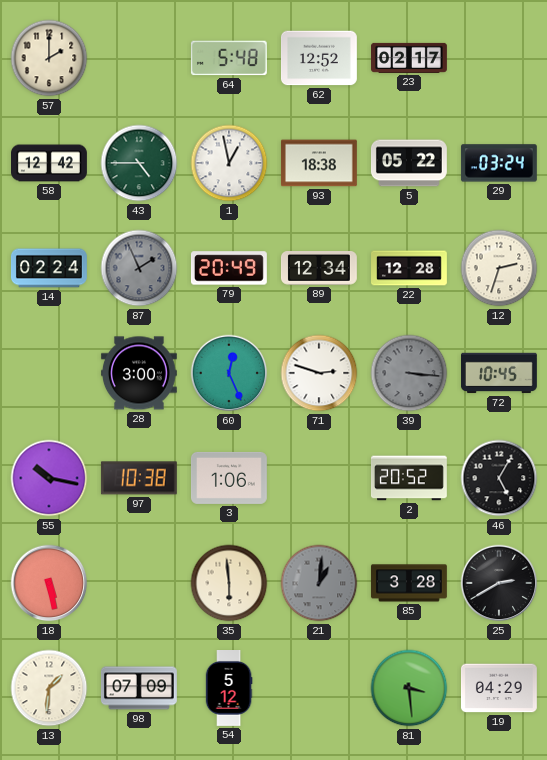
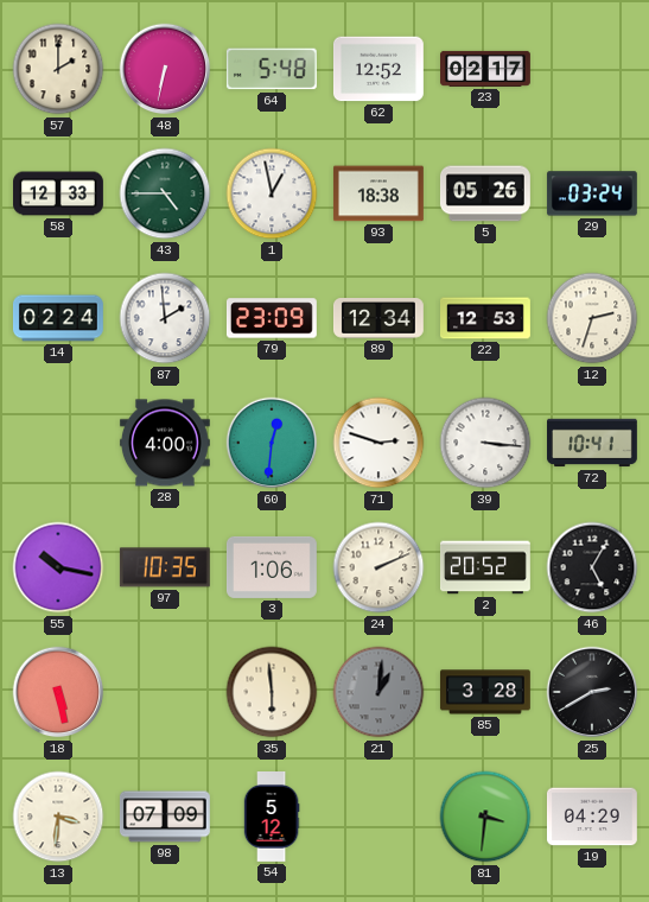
48: none -> 6:32 (165, 69)
58: 12:42 -> 12:33 (59, 193)
5: 05:22 -> 05:26 (485, 193)
87: 1:56 -> 1:59 (165, 318)
87 dial: grey -> white (165, 318)
79: 20:49 -> 23:09 (272, 318)
22: 12:28 -> 12:53 (486, 318)
28: 3:00 -> 4:00 (165, 443)
60: 12:26 -> 12:31 (272, 443)
39 dial: grey -> white (485, 443)
72: 10:45 -> 10:41 (593, 443)
97: 10:38 -> 10:35 (165, 567)
24: none -> 2:11 (378, 567)
13: 1:31 -> 3:31 (58, 817)
81: 3:29 -> 3:31 (485, 817)
